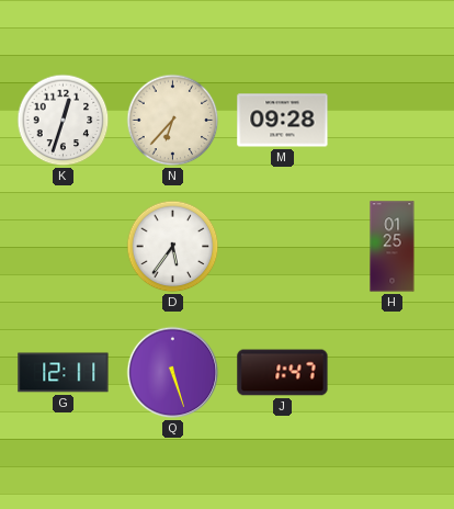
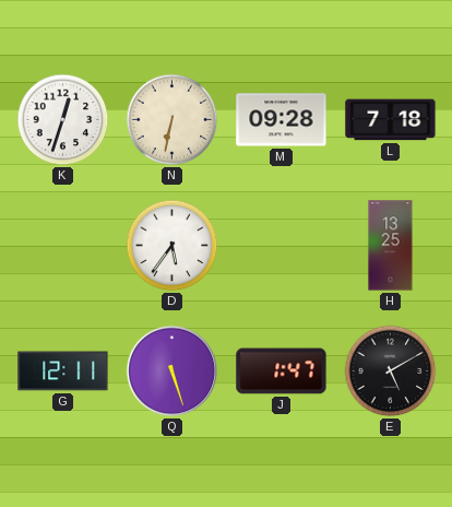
N: 6:37 -> 6:32 (173, 120)
L: none -> 7:18 (391, 120)
H: 01:25 -> 13:25 (391, 246)
E: none -> 5:10 (391, 372)
